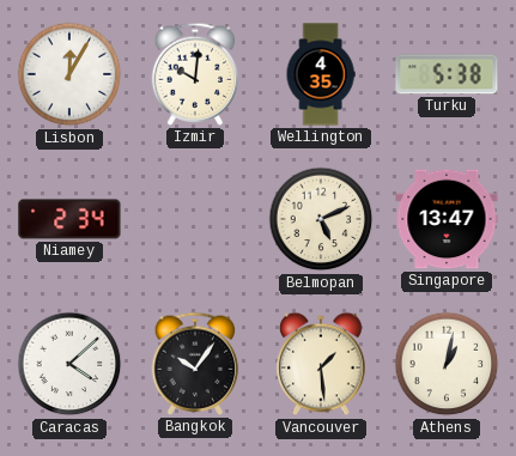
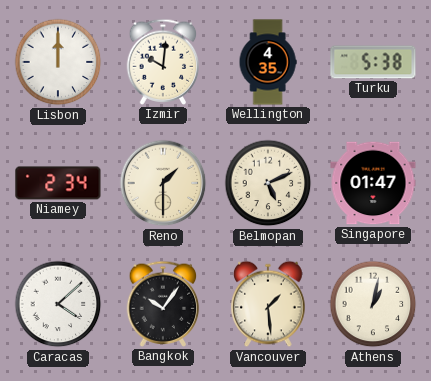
Lisbon: 12:05 -> 12:00 (58, 62)
Reno: none -> 1:30 (163, 183)
Singapore: 13:47 -> 01:47 (373, 183)
